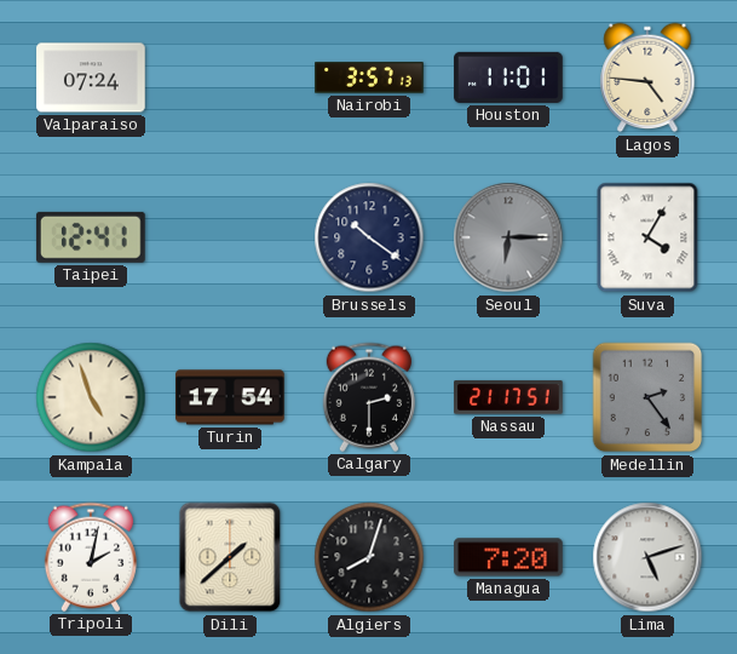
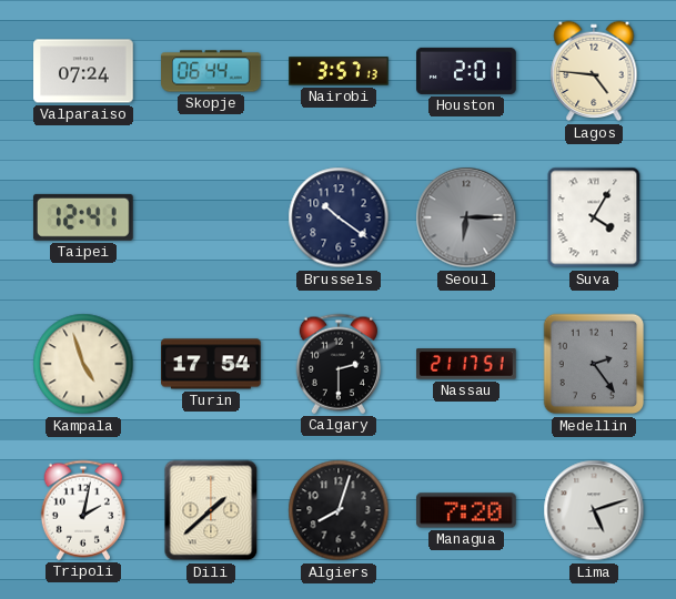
Skopje: none -> 06:44 (211, 71)
Houston: 11:01 -> 2:01 (466, 71)
